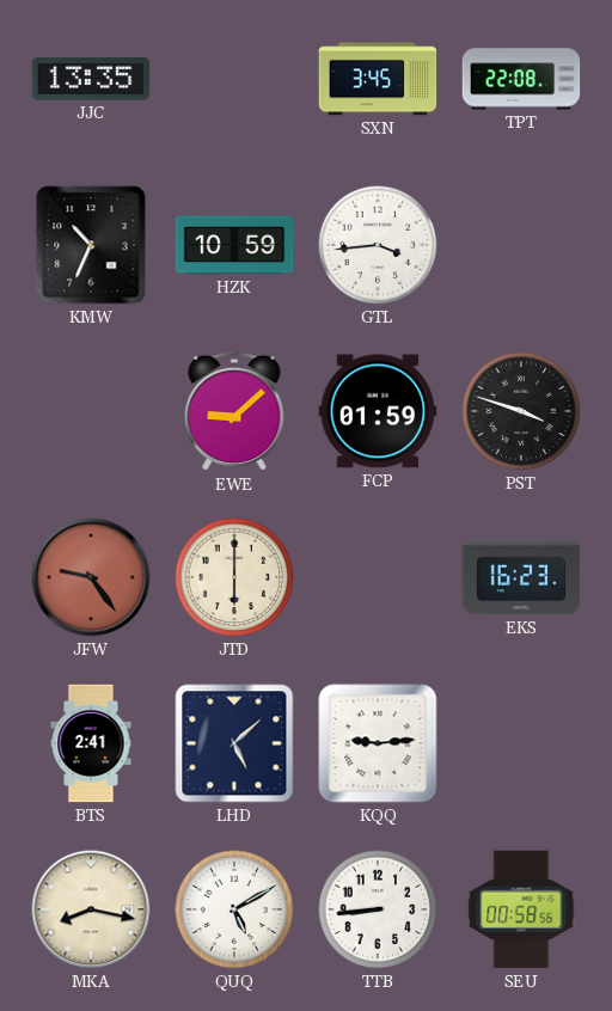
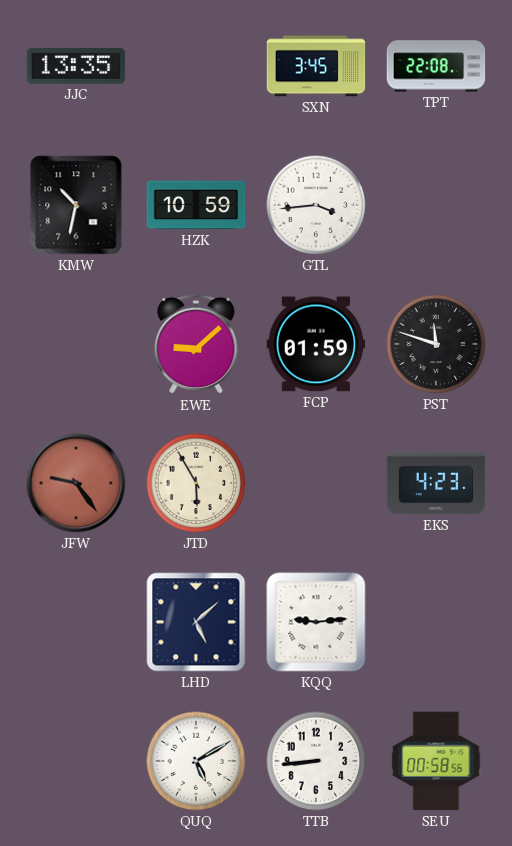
KMW: 10:34 -> 10:32 (76, 205)
PST: 3:48 -> 11:48 (436, 344)
JTD: 6:00 -> 5:55 (196, 483)
EKS: 16:23 -> 4:23 (436, 483)
BTS: 2:41 -> none (91, 743)
MKA: 8:17 -> none (91, 909)
